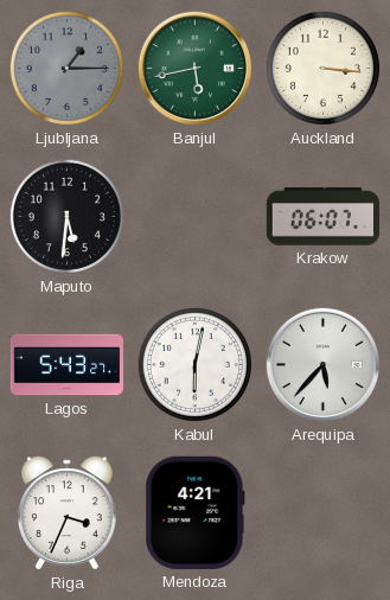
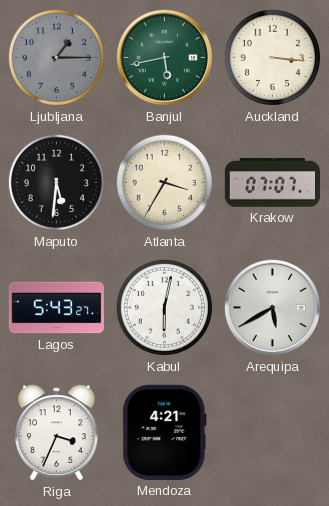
Atlanta: none -> 3:35 (164, 182)
Krakow: 06:07 -> 07:07 (272, 183)
Arequipa: 5:37 -> 5:40 (273, 308)
